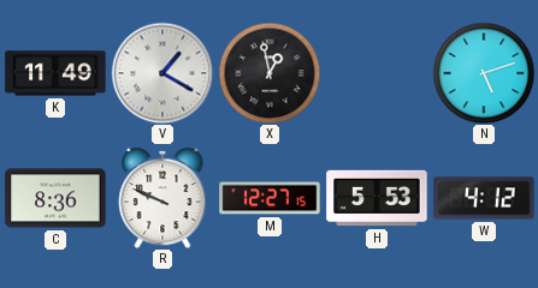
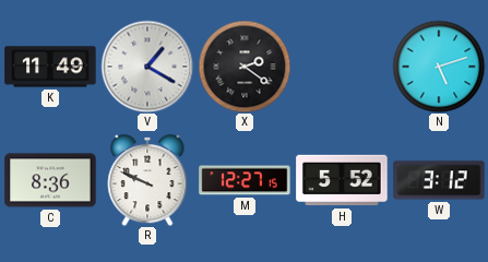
X: 12:58 -> 2:21 (245, 67)
H: 5:53 -> 5:52 (342, 180)
W: 4:12 -> 3:12 (439, 180)
